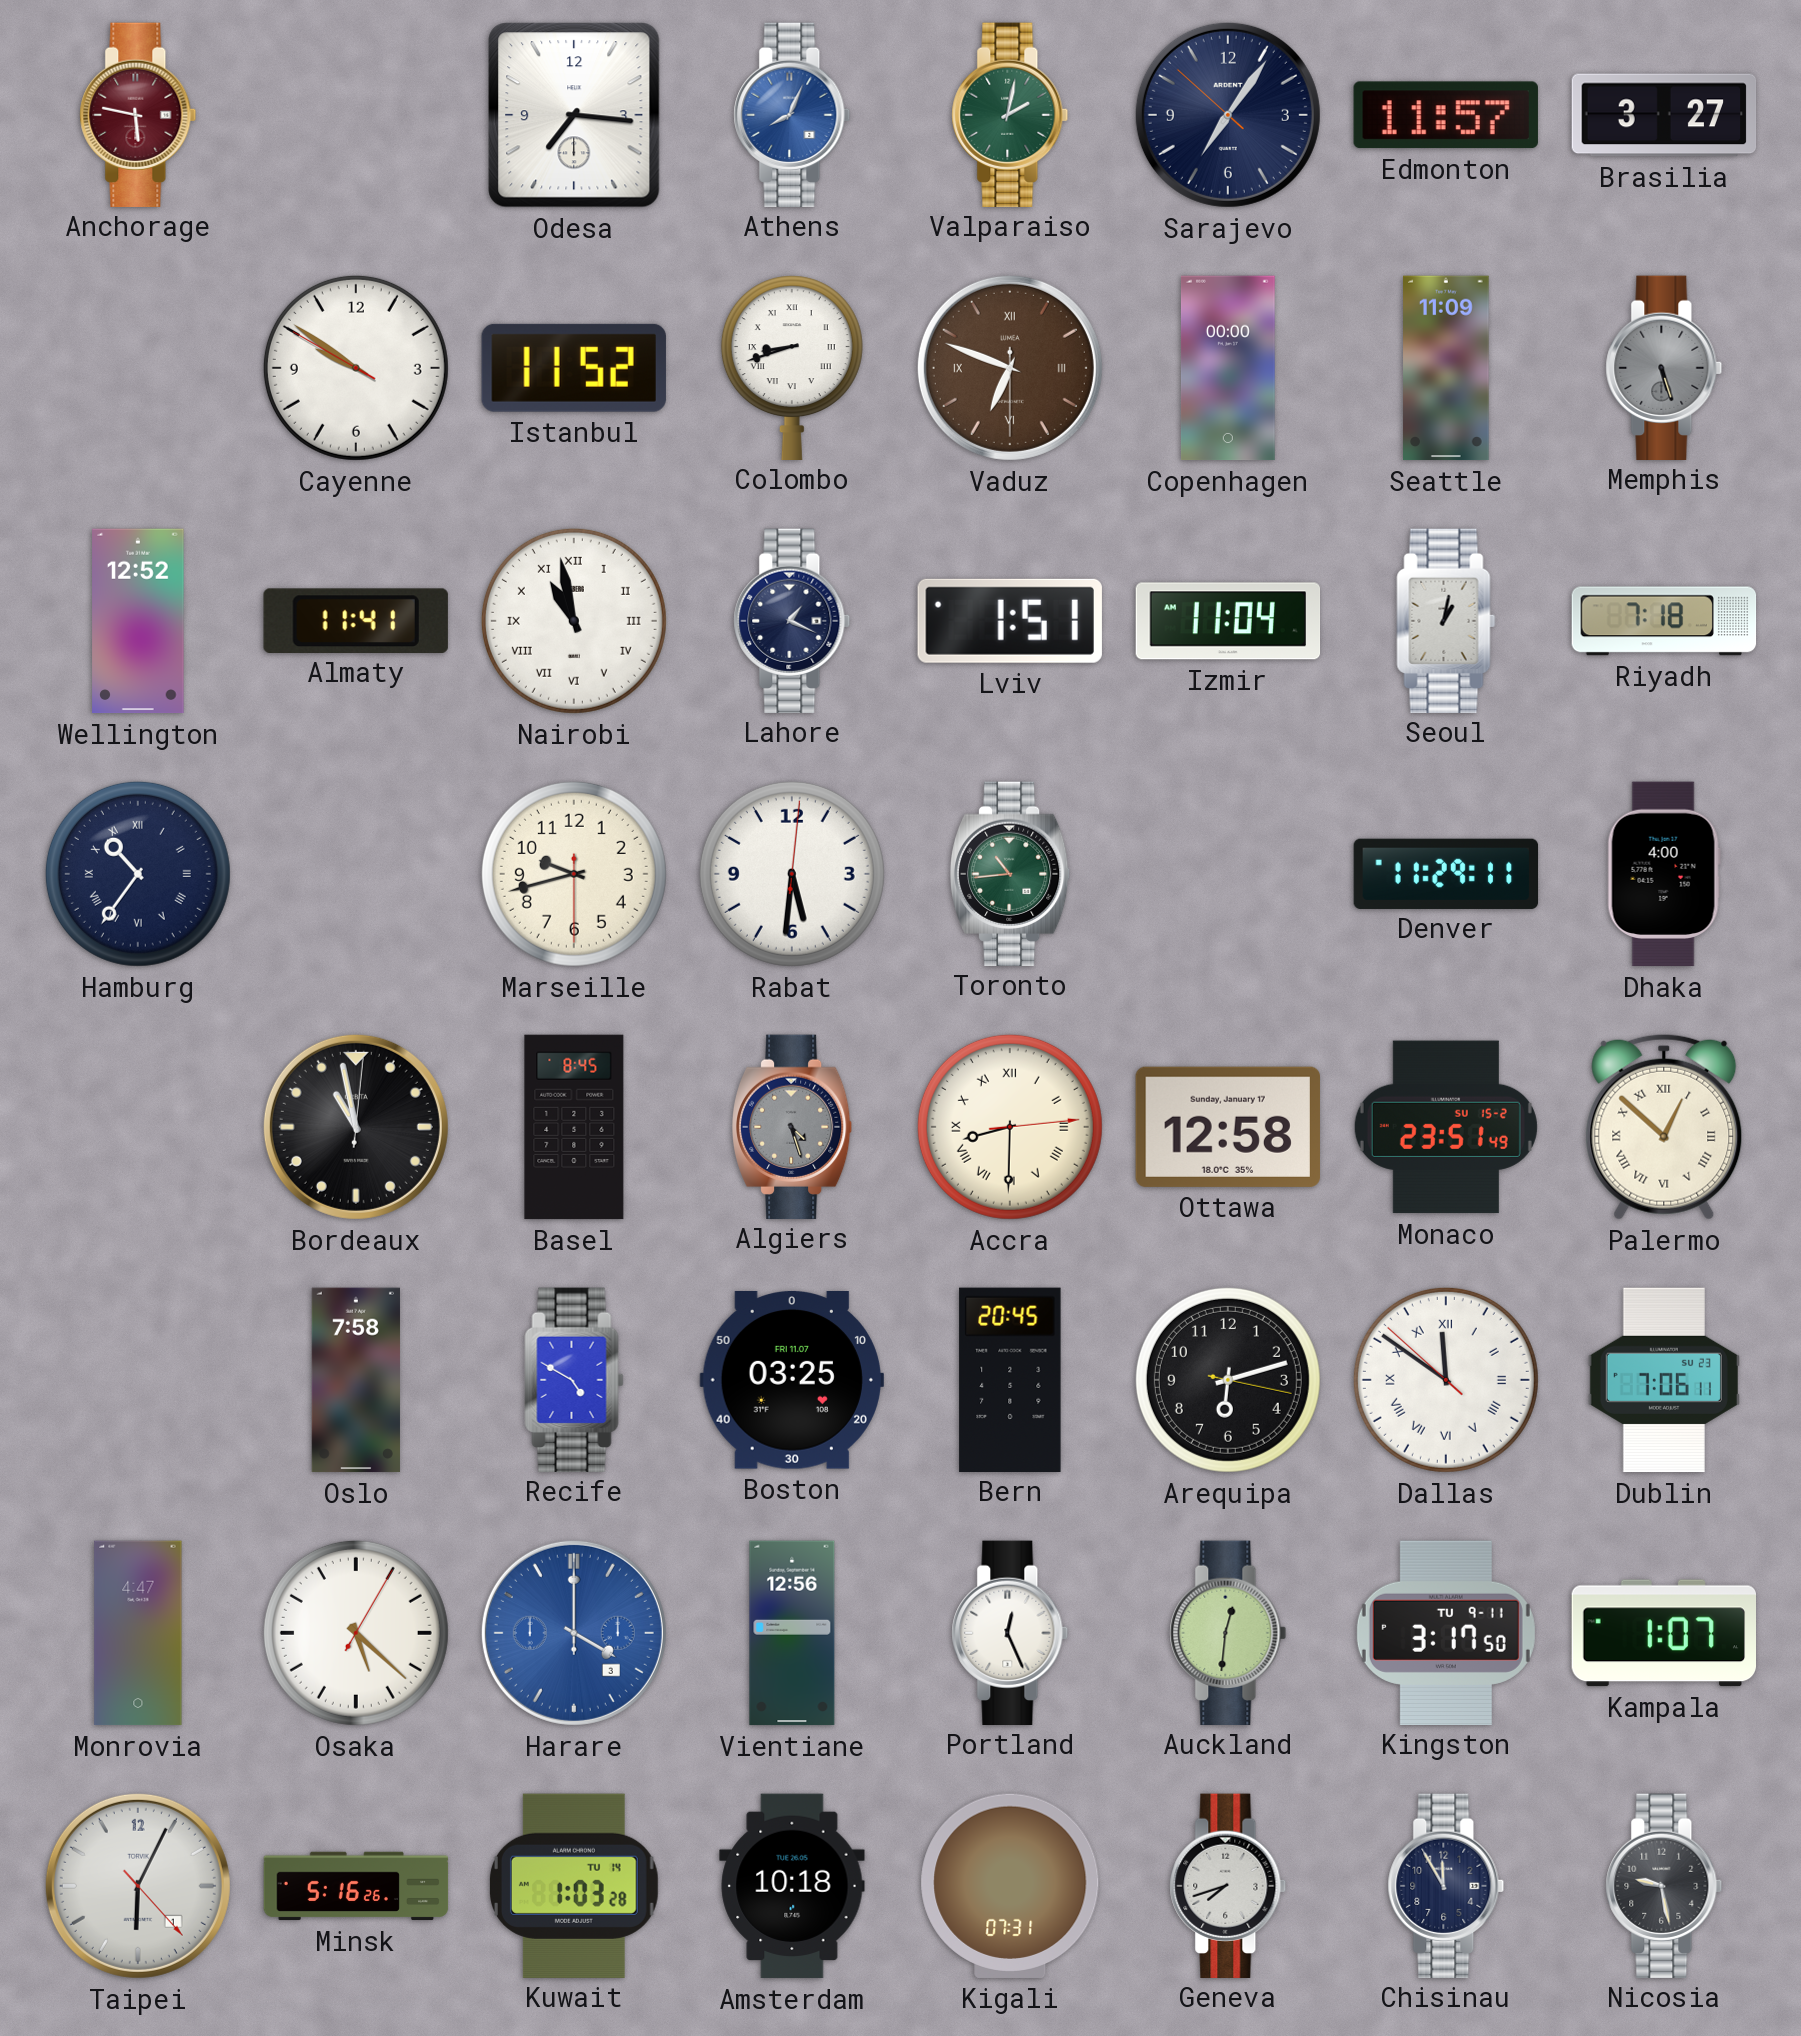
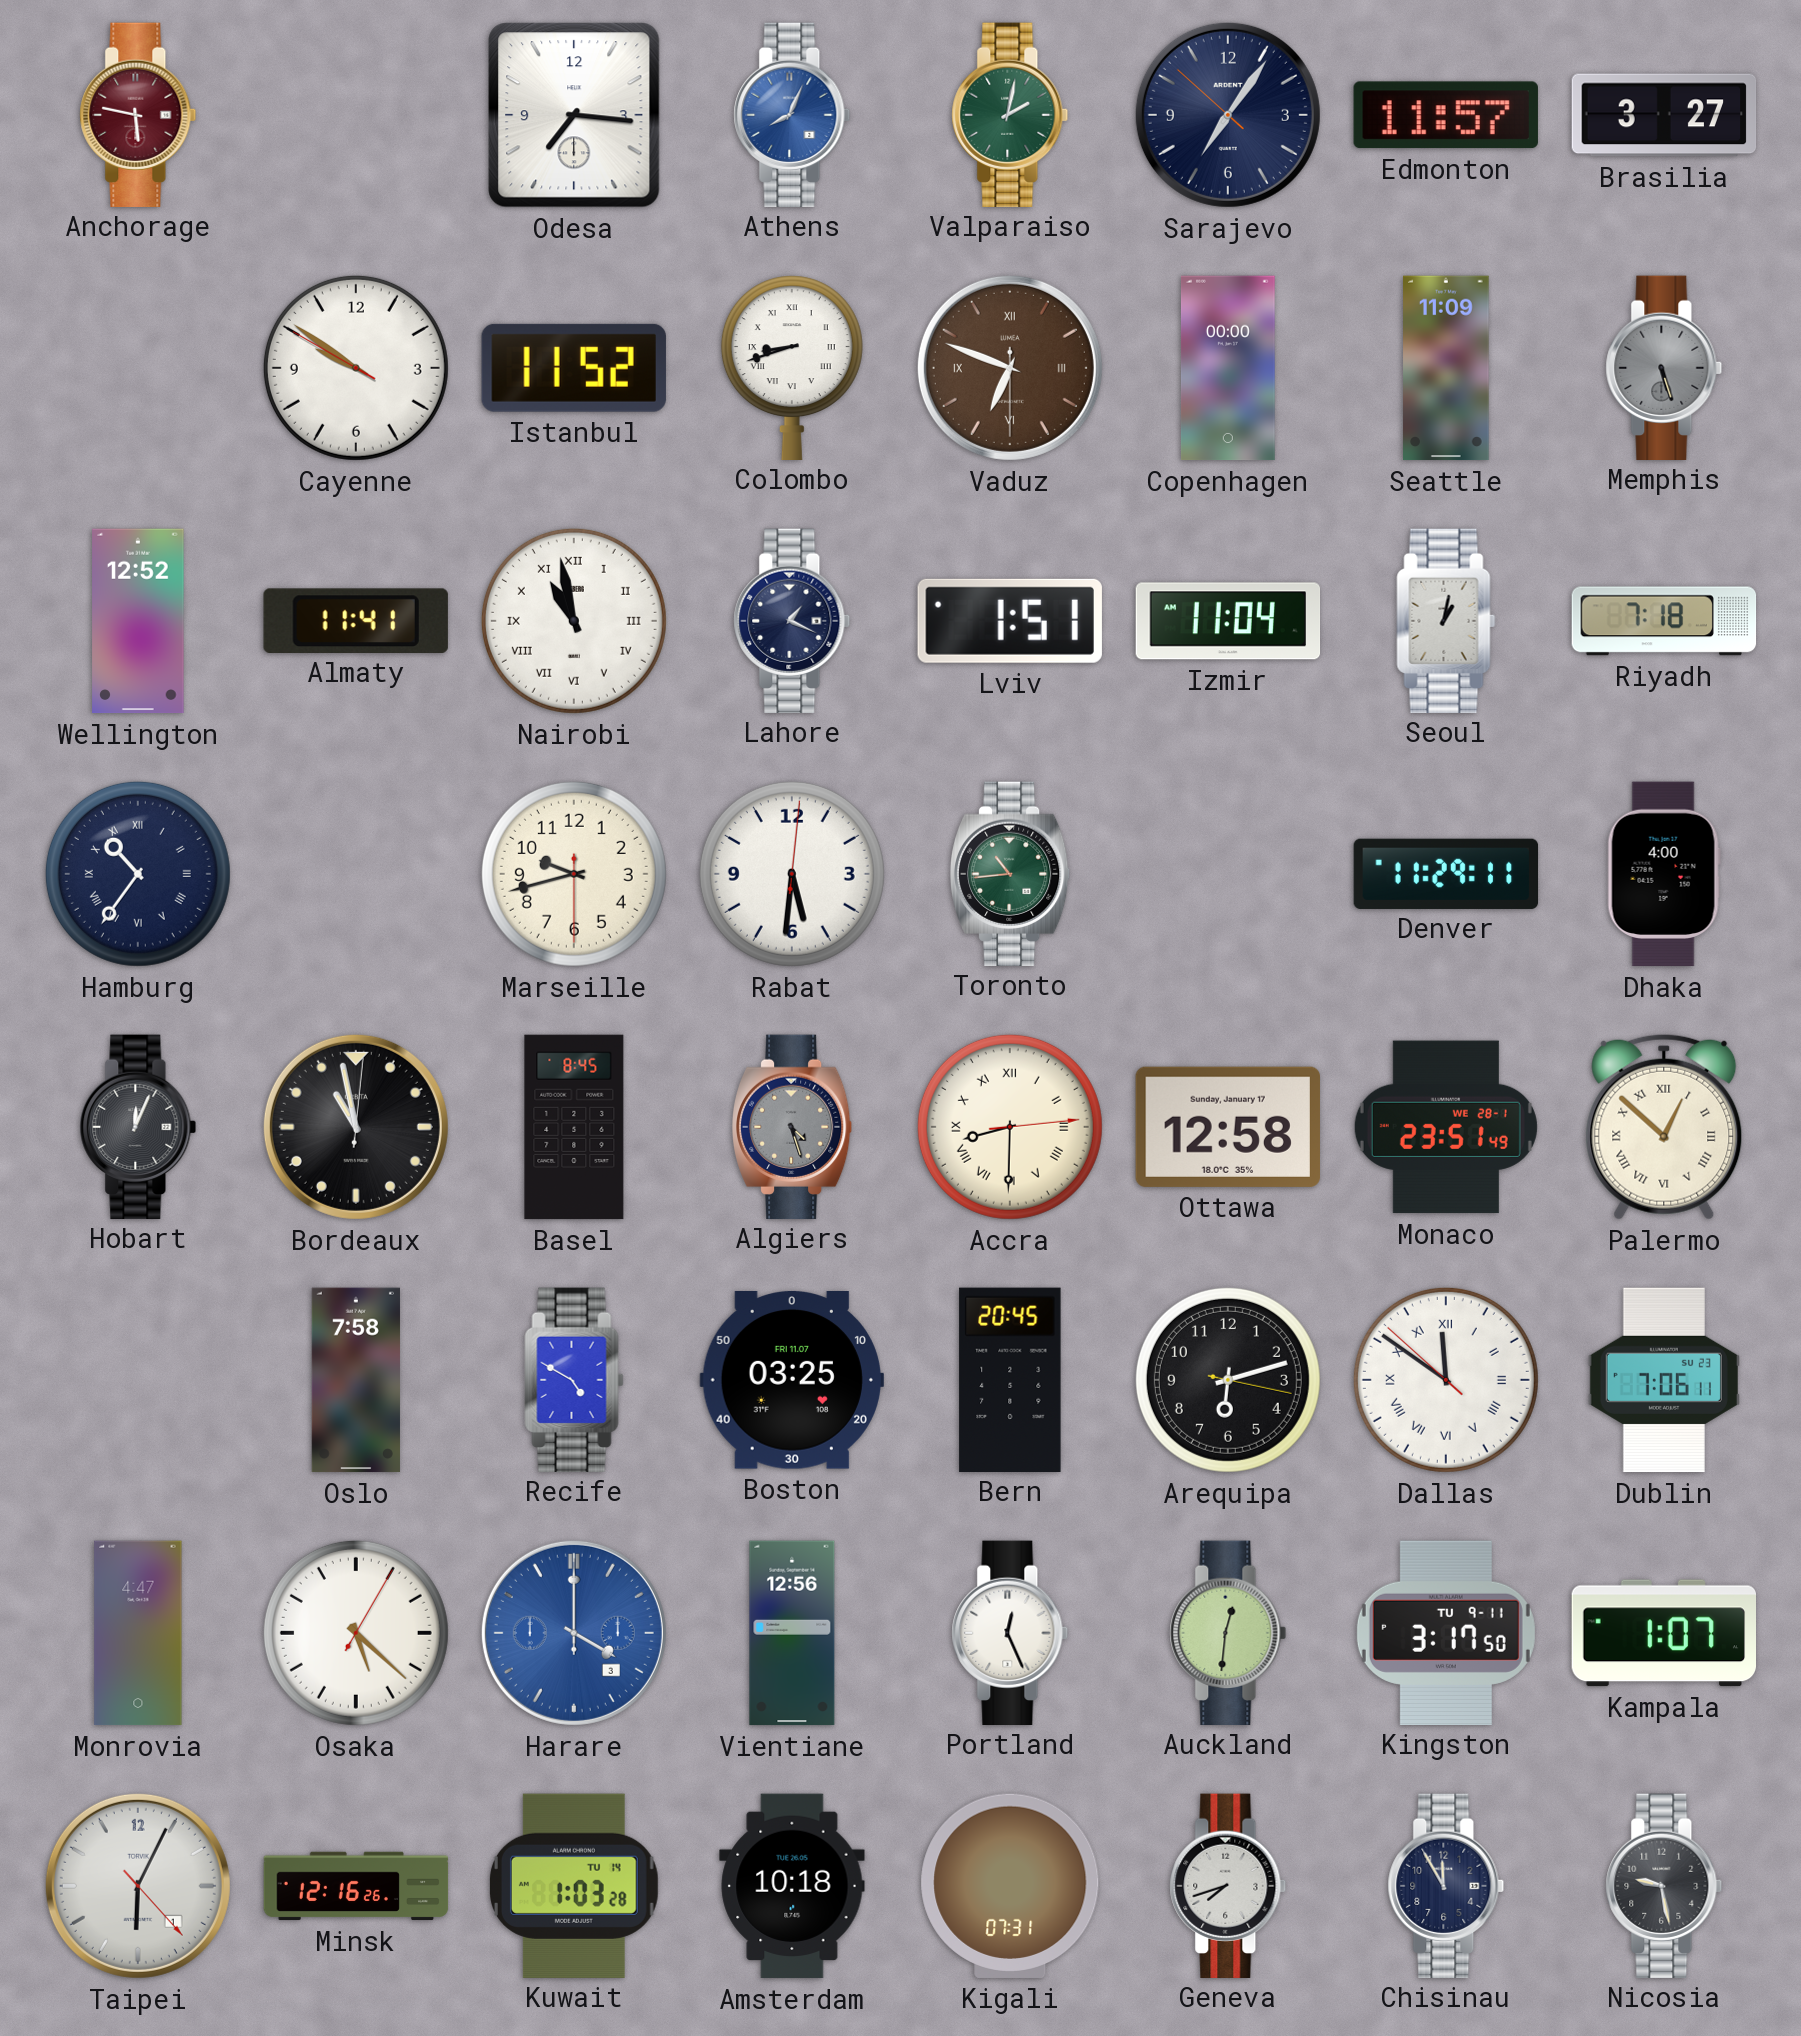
Hobart: none -> 12:04 (138, 1126)
Monaco date: SU 15-2 -> WE 28-1 (1446, 1127)
Minsk: 5:16 -> 12:16 (356, 1886)
